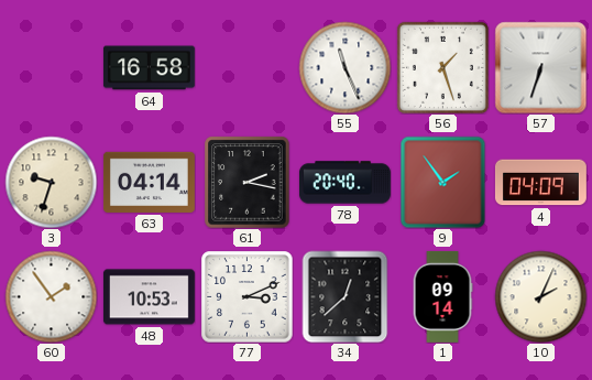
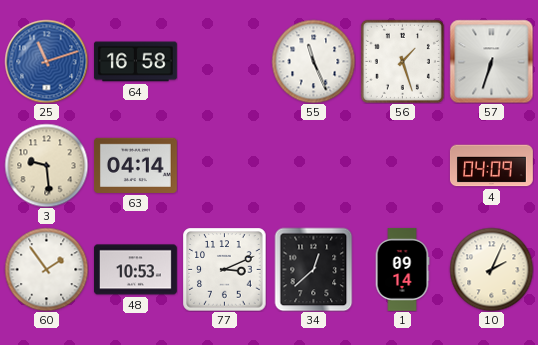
25: none -> 11:12 (46, 61)
3: 9:33 -> 9:29 (46, 165)
61: 2:17 -> none (248, 182)
78: 20:40 -> none (344, 183)
9: 1:54 -> none (443, 182)
